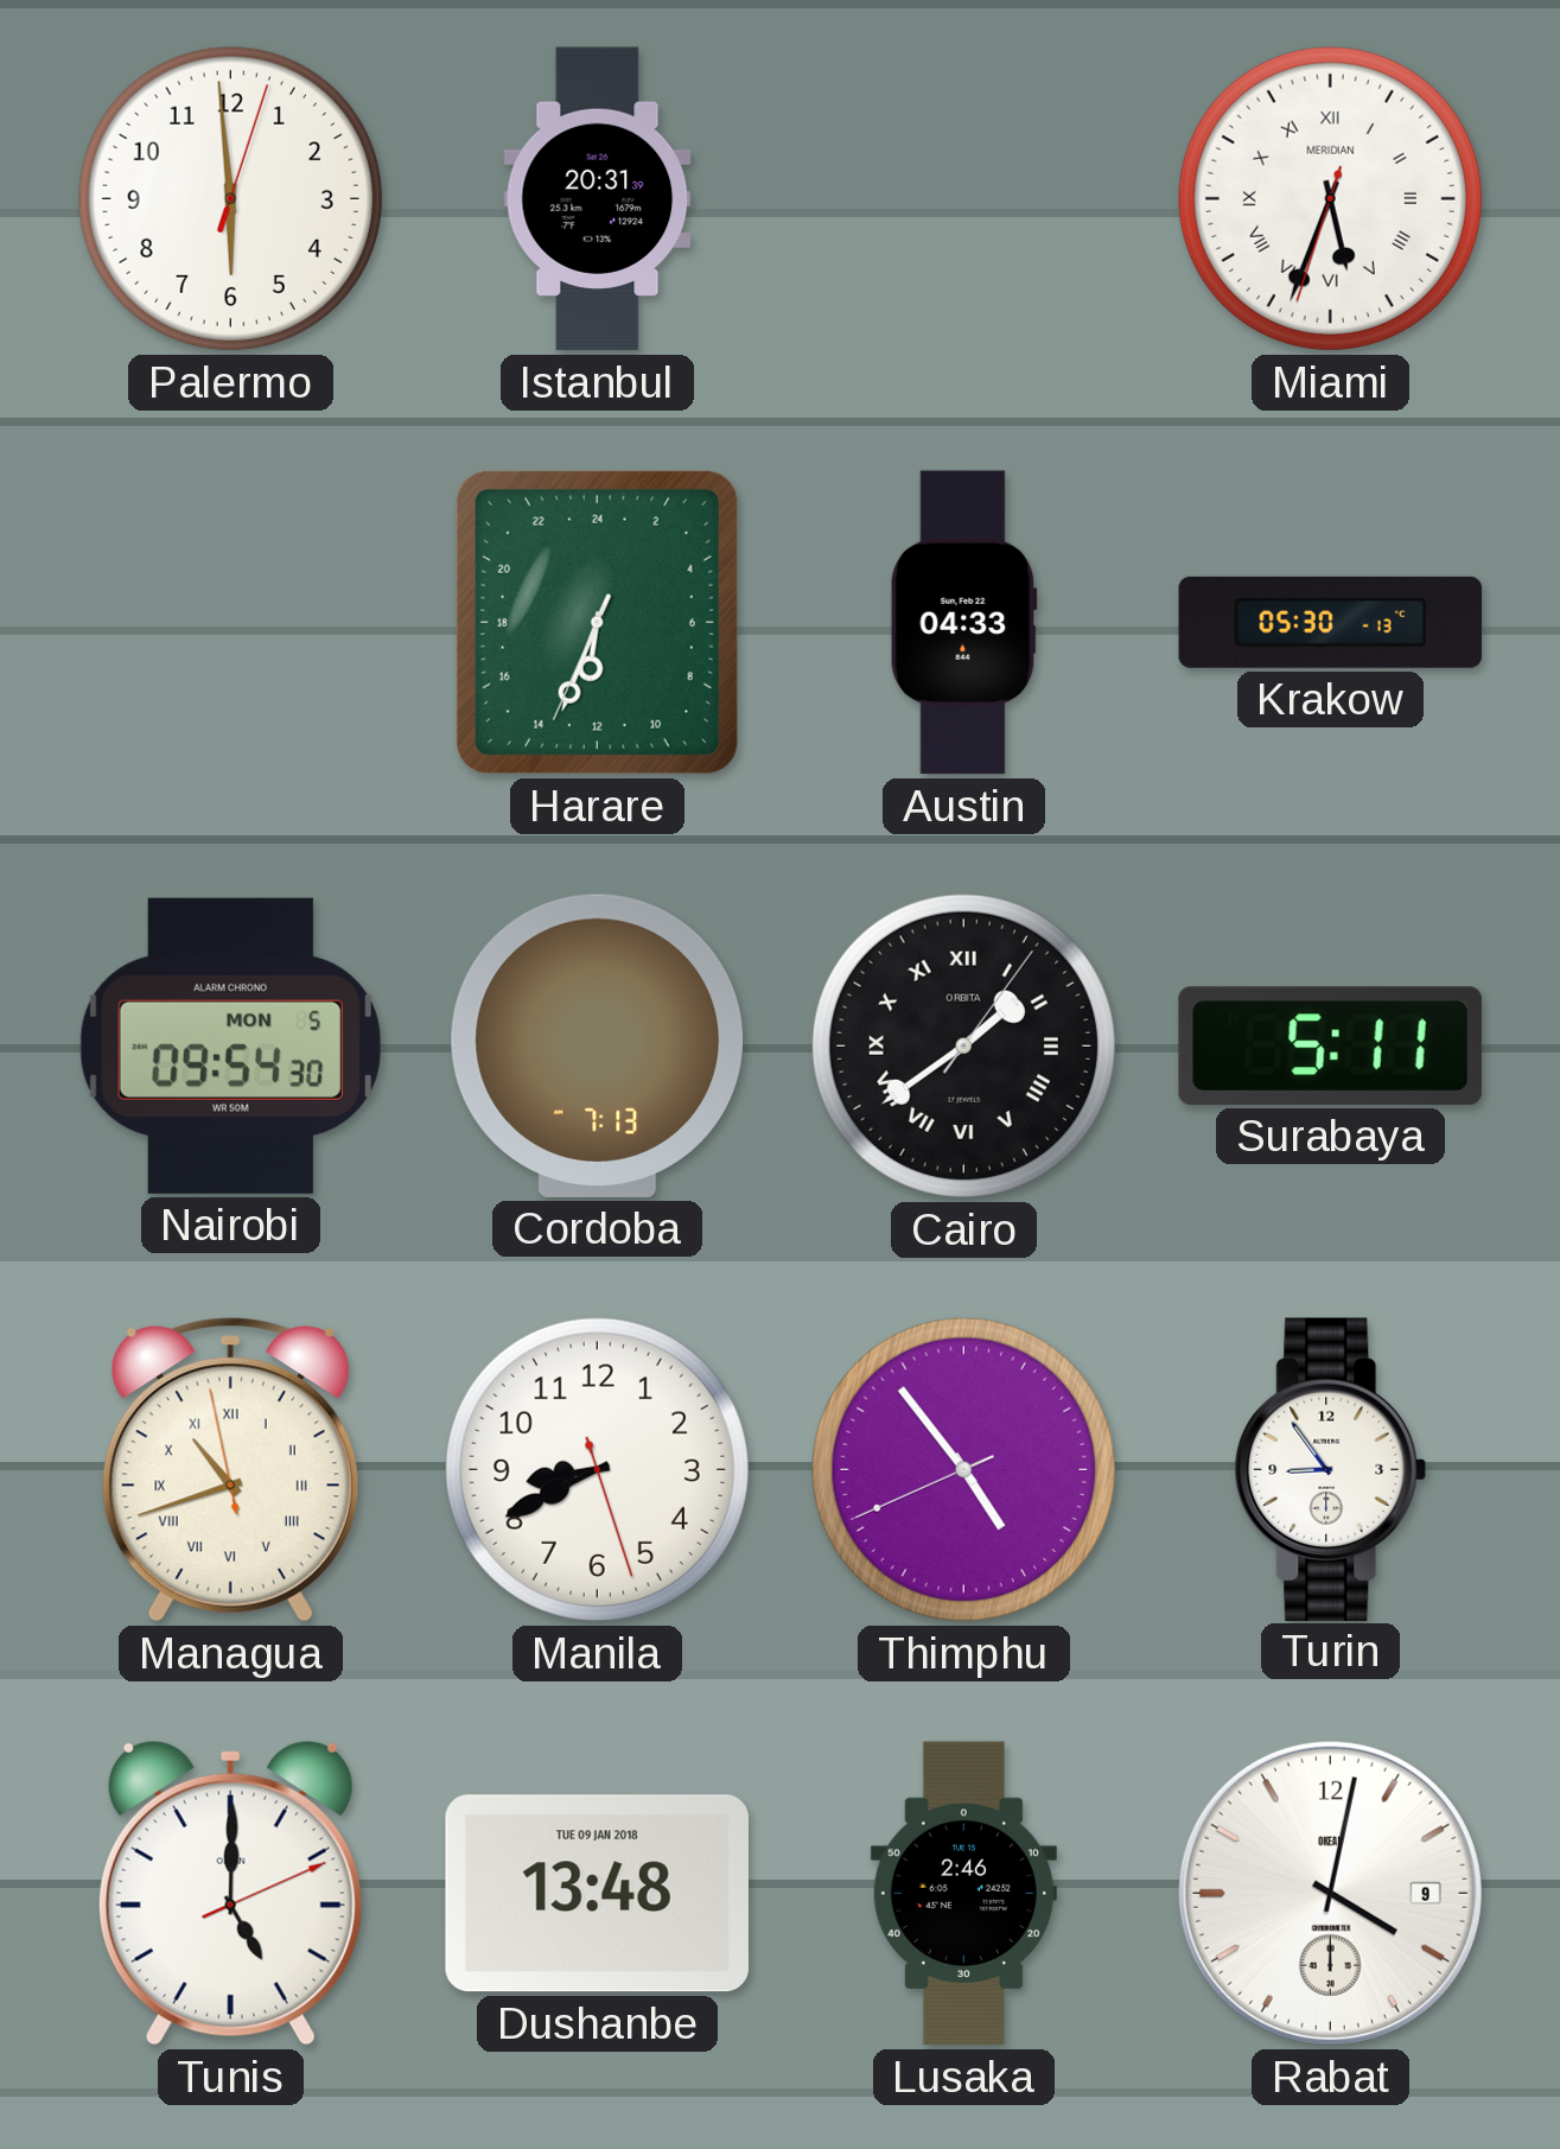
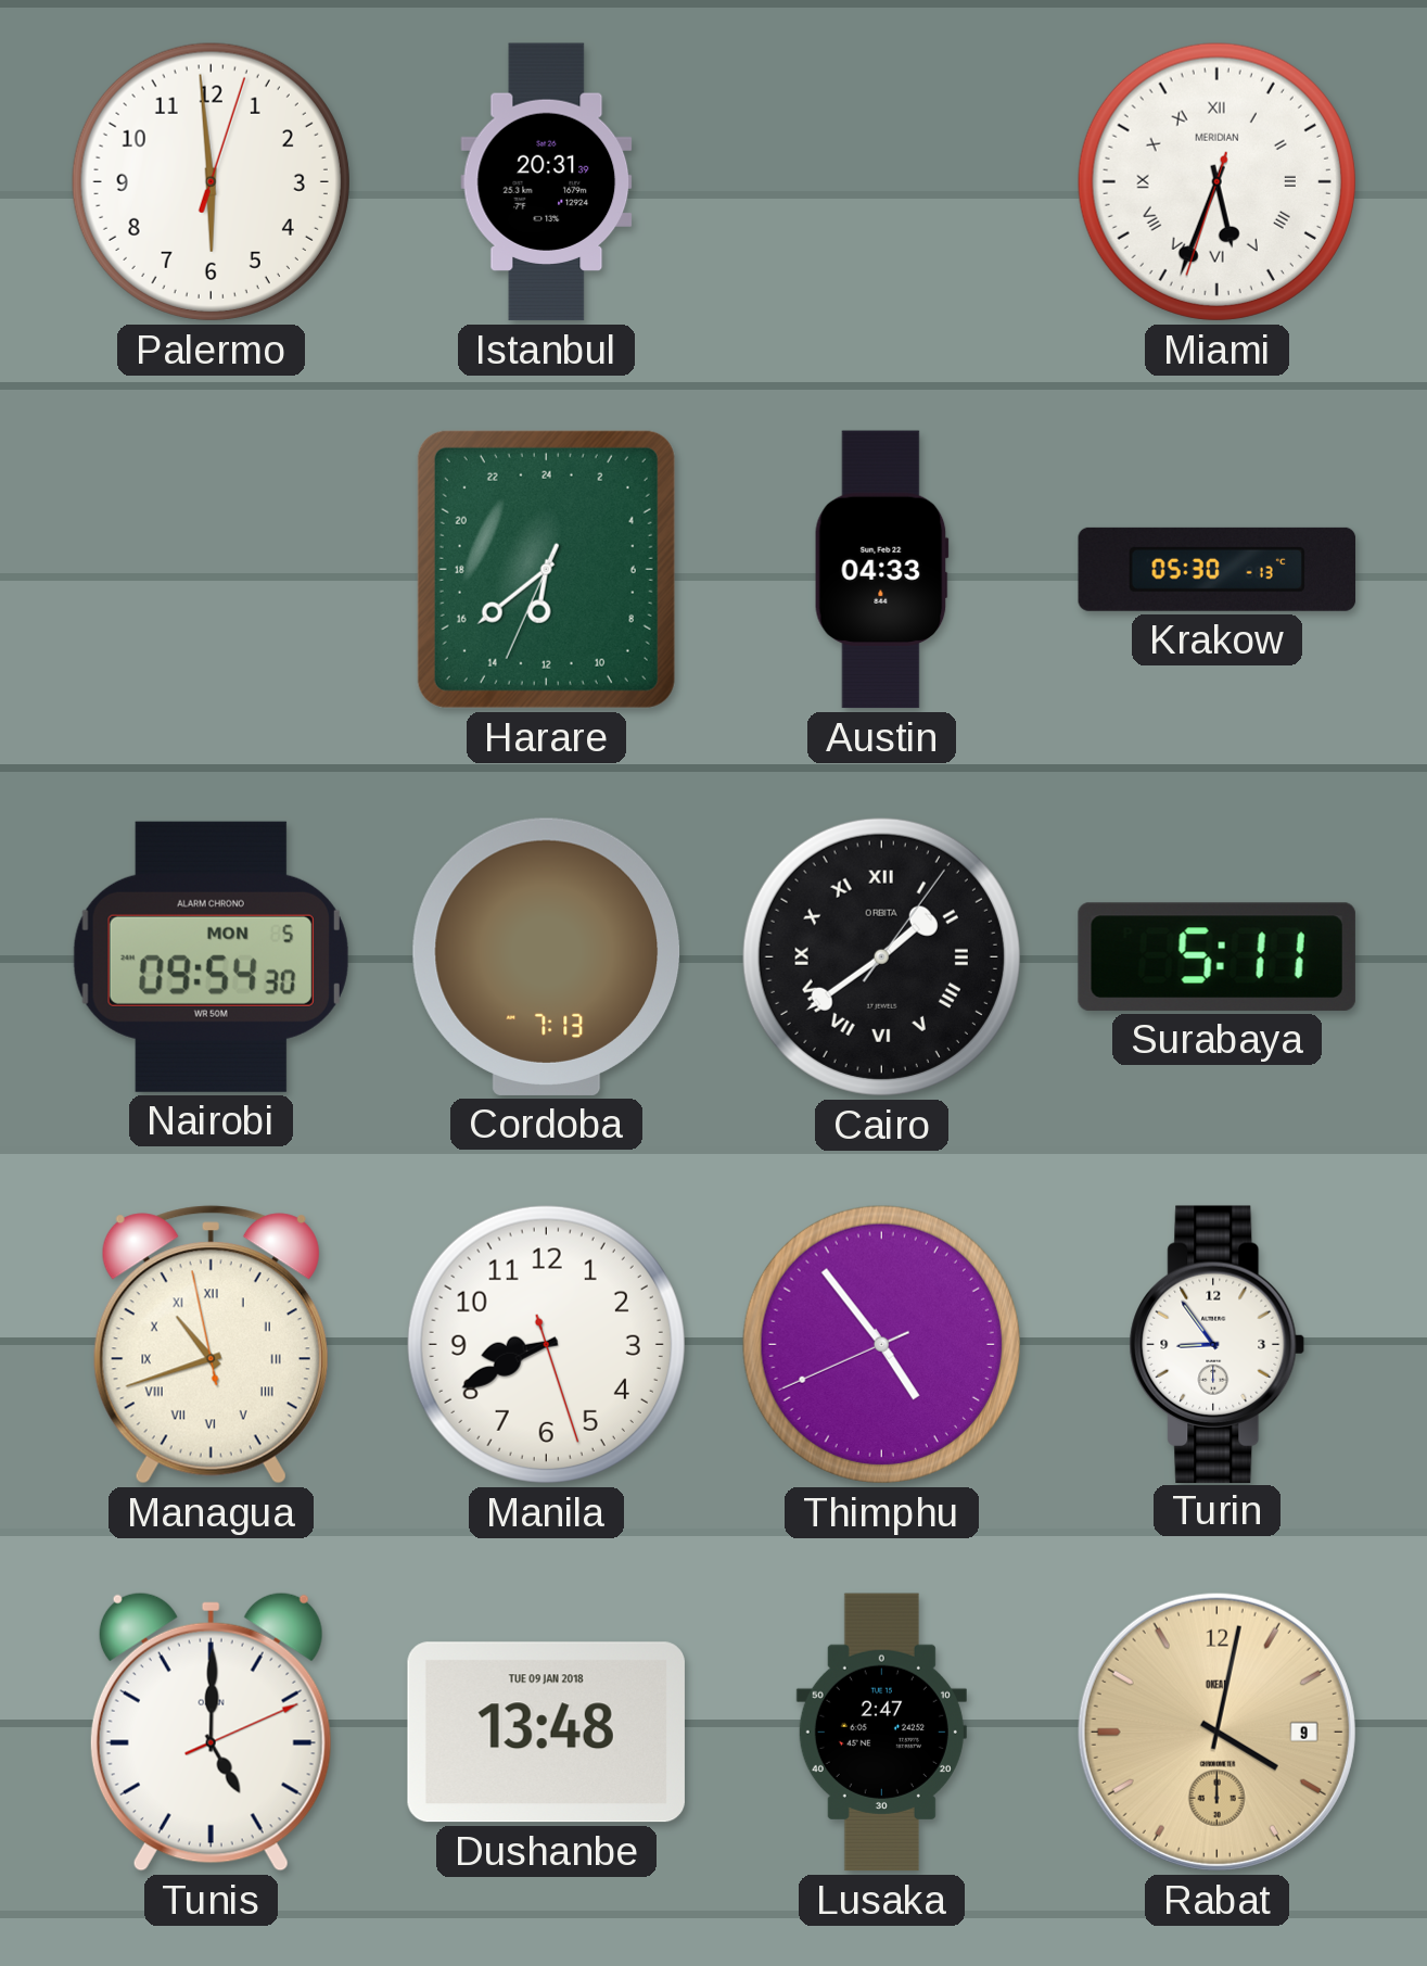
Harare: 12:33 -> 12:38 (546, 569)
Lusaka: 2:46 -> 2:47 (881, 1733)
Rabat dial: white -> champagne (1216, 1732)
